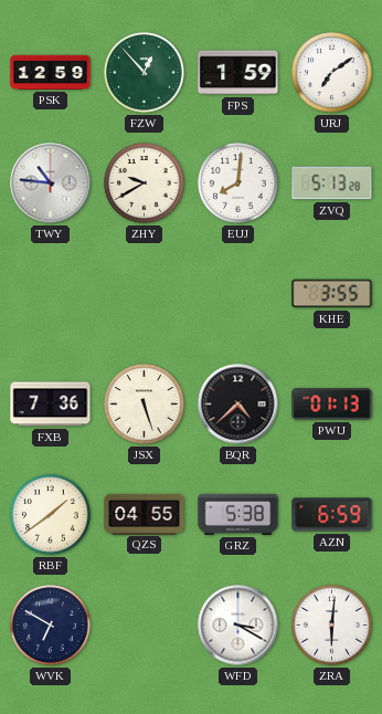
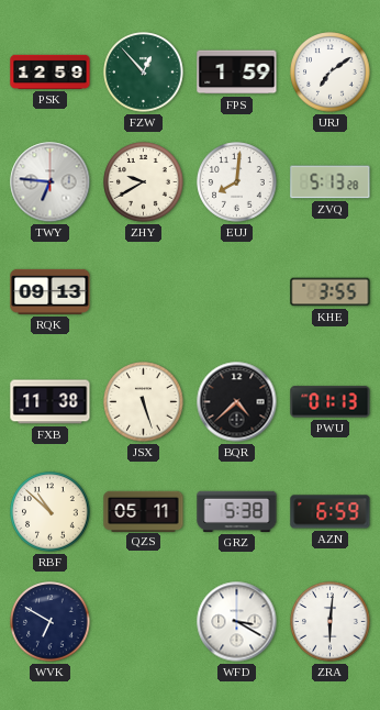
TWY: 10:46 -> 6:46 (51, 182)
RQK: none -> 09:13 (51, 291)
FXB: 7:36 -> 11:38 (51, 402)
RBF: 1:39 -> 10:52 (51, 512)
QZS: 04:55 -> 05:11 (144, 511)
